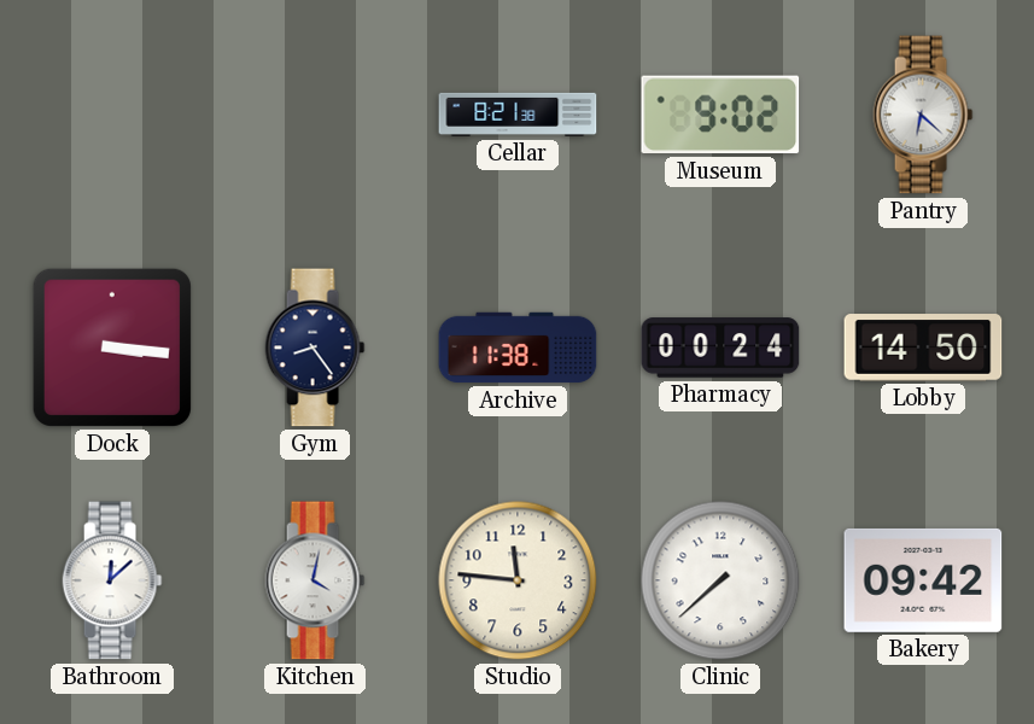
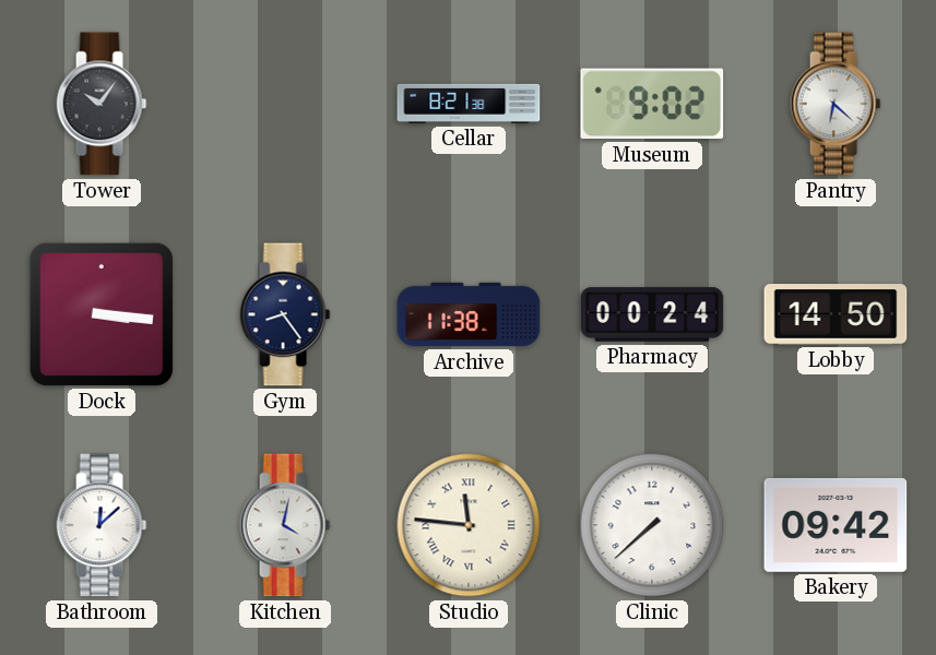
Tower: none -> 10:06 (102, 104)
Studio numerals: Arabic -> Roman (469, 525)
